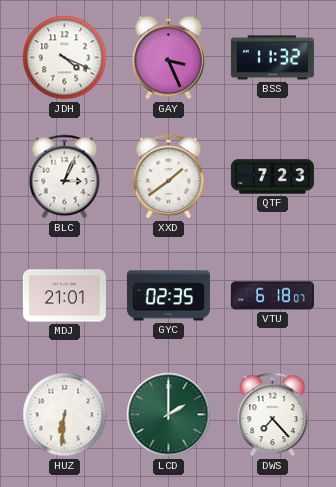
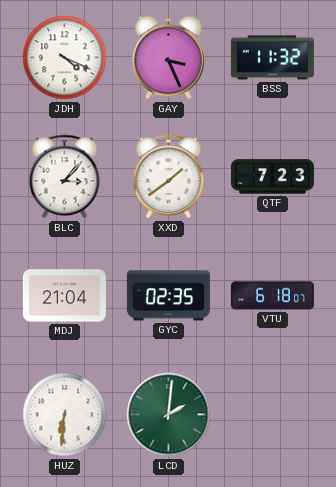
BLC: 3:04 -> 3:07 (65, 177)
MDJ: 21:01 -> 21:04 (64, 296)
LCD: 2:00 -> 2:01 (169, 415)
DWS: 7:23 -> none (273, 415)
